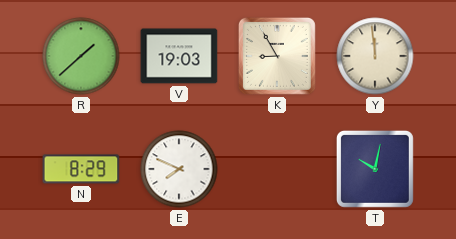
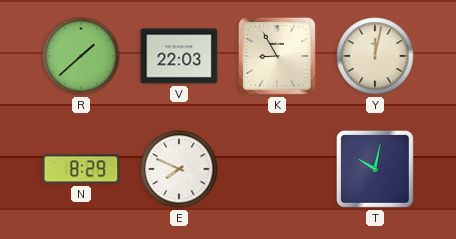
V: 19:03 -> 22:03 (179, 56)
Y: 11:59 -> 12:02 (375, 56)
